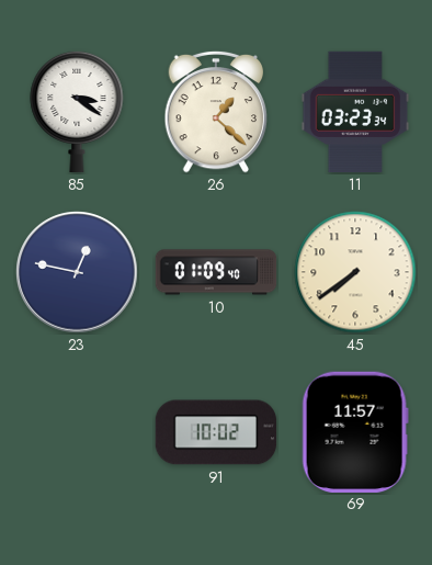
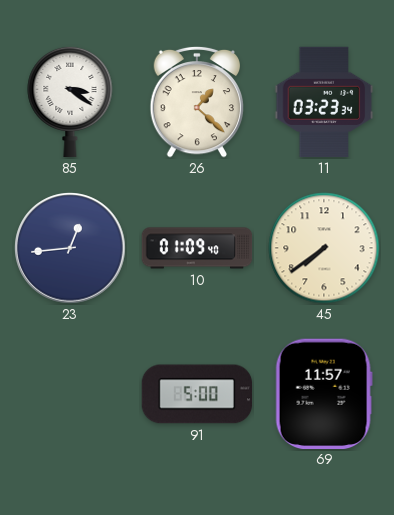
23: 12:47 -> 12:44 (70, 248)
91: 10:02 -> 5:00 (197, 394)
